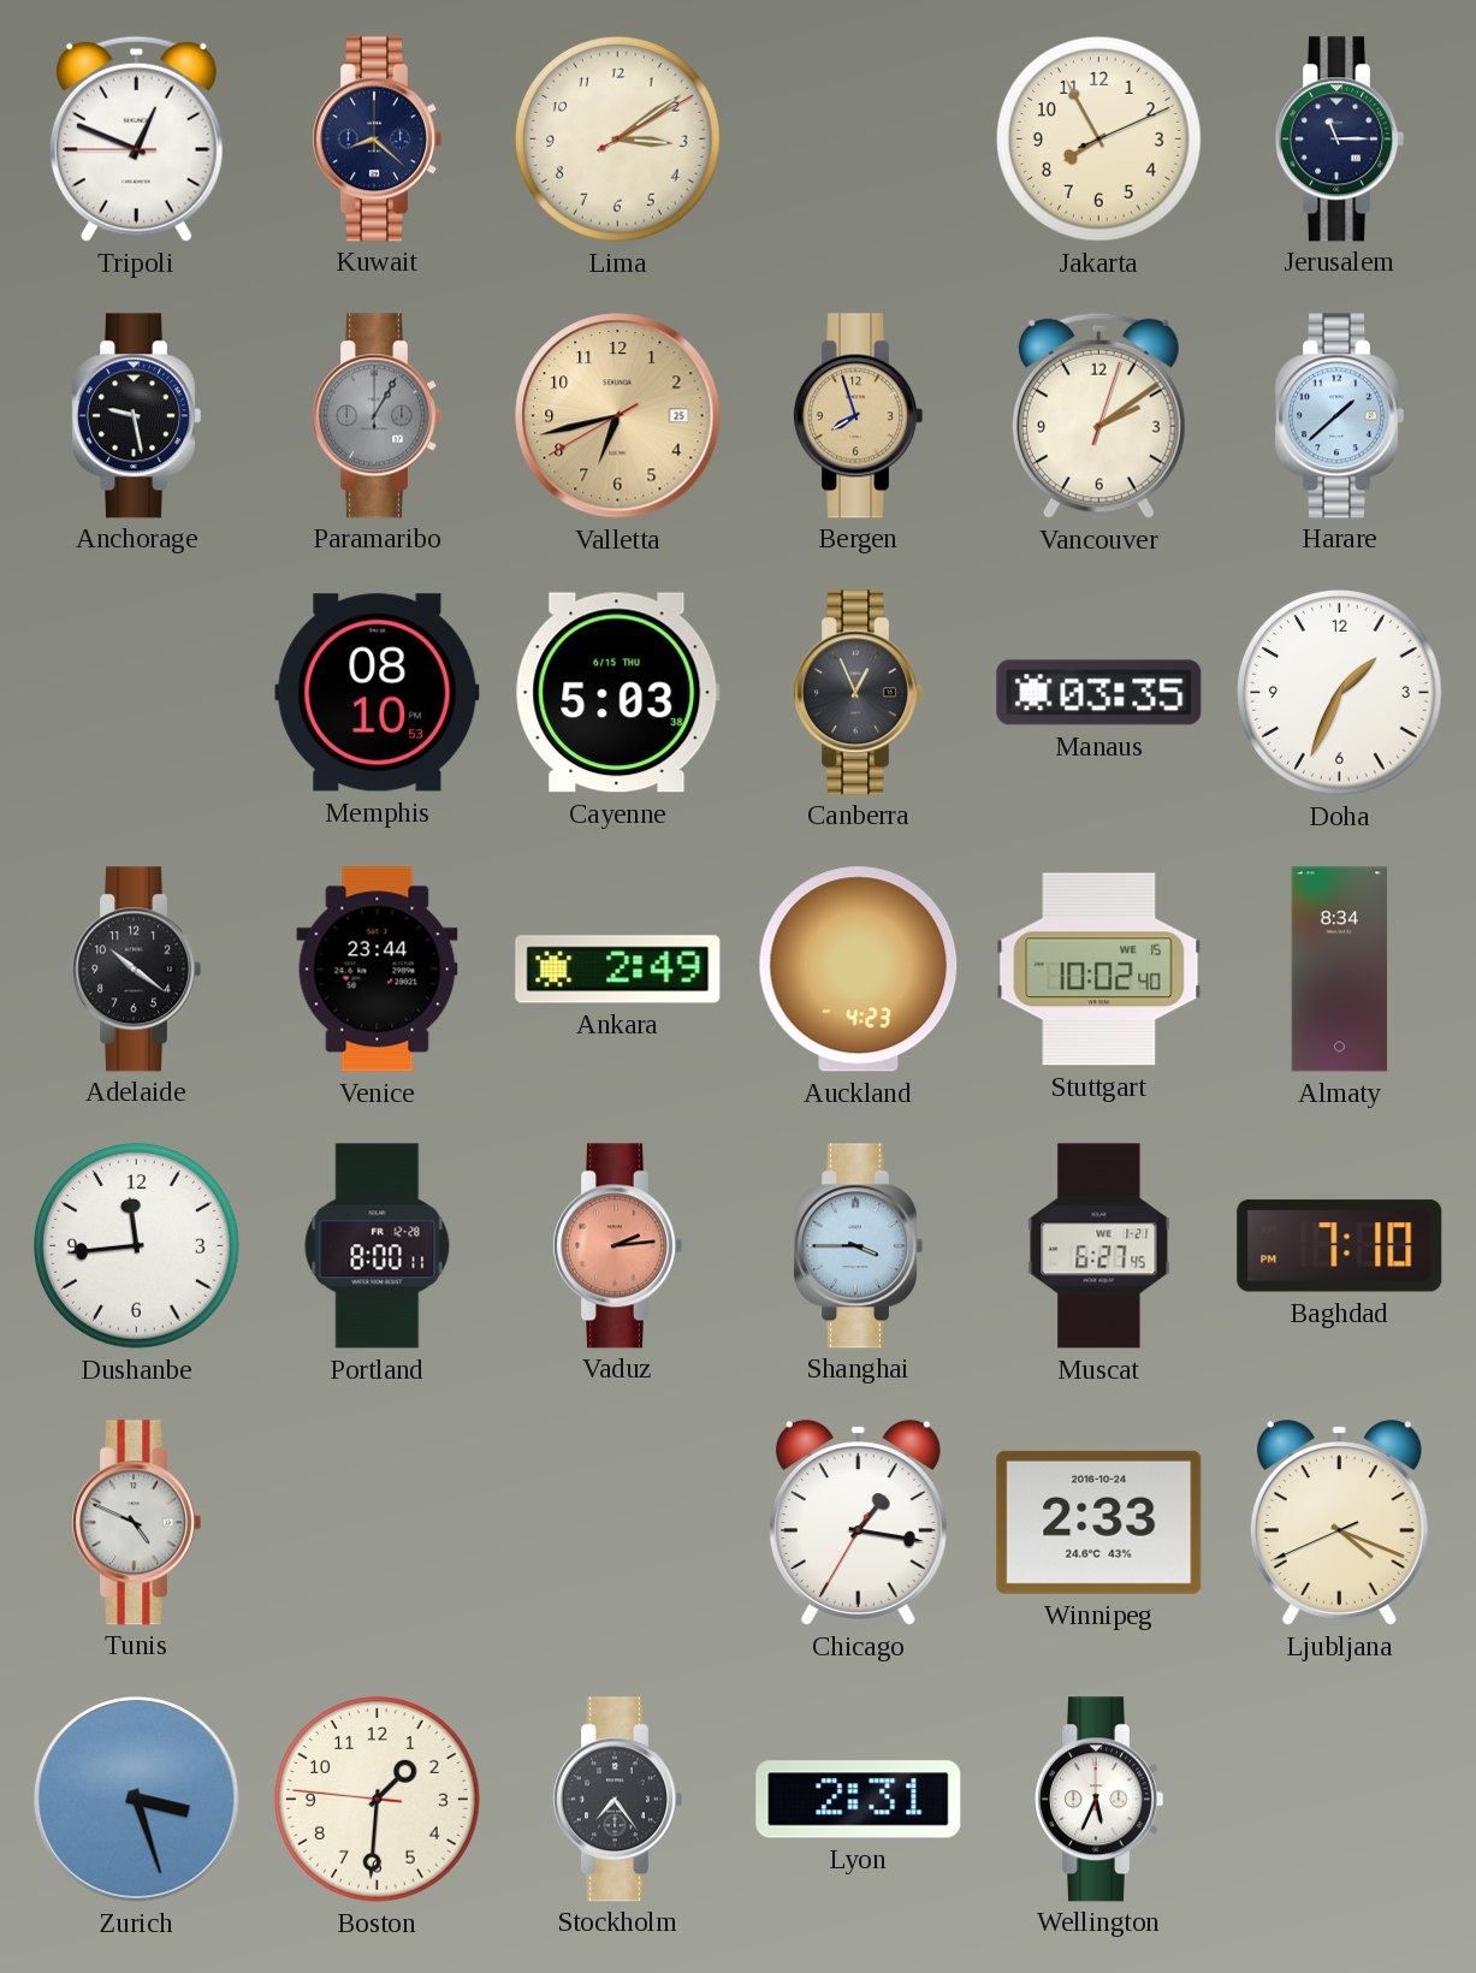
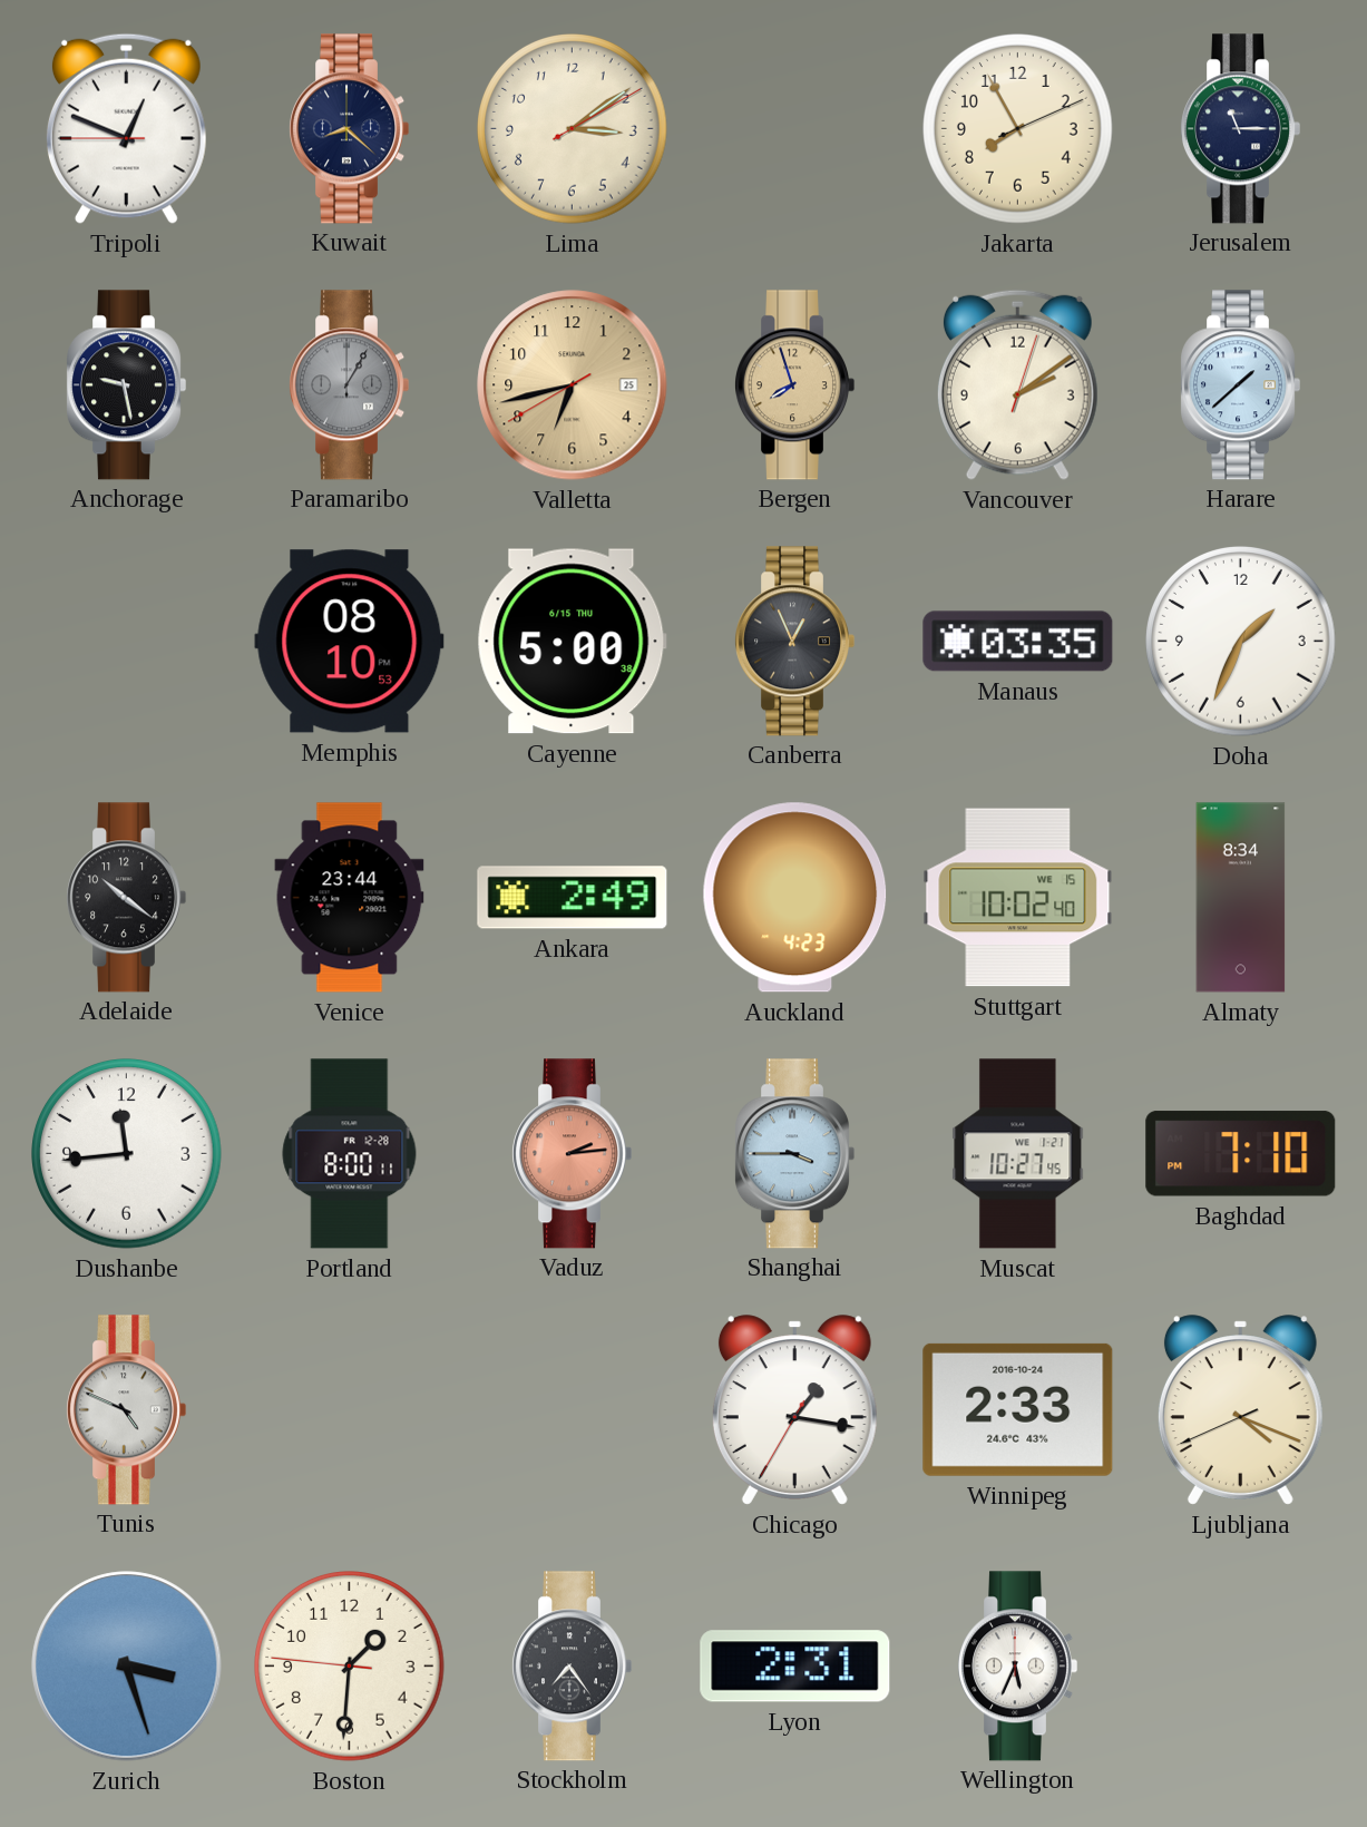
Cayenne: 5:03 -> 5:00 (572, 642)
Muscat: 6:27 -> 10:27 (1018, 1154)
